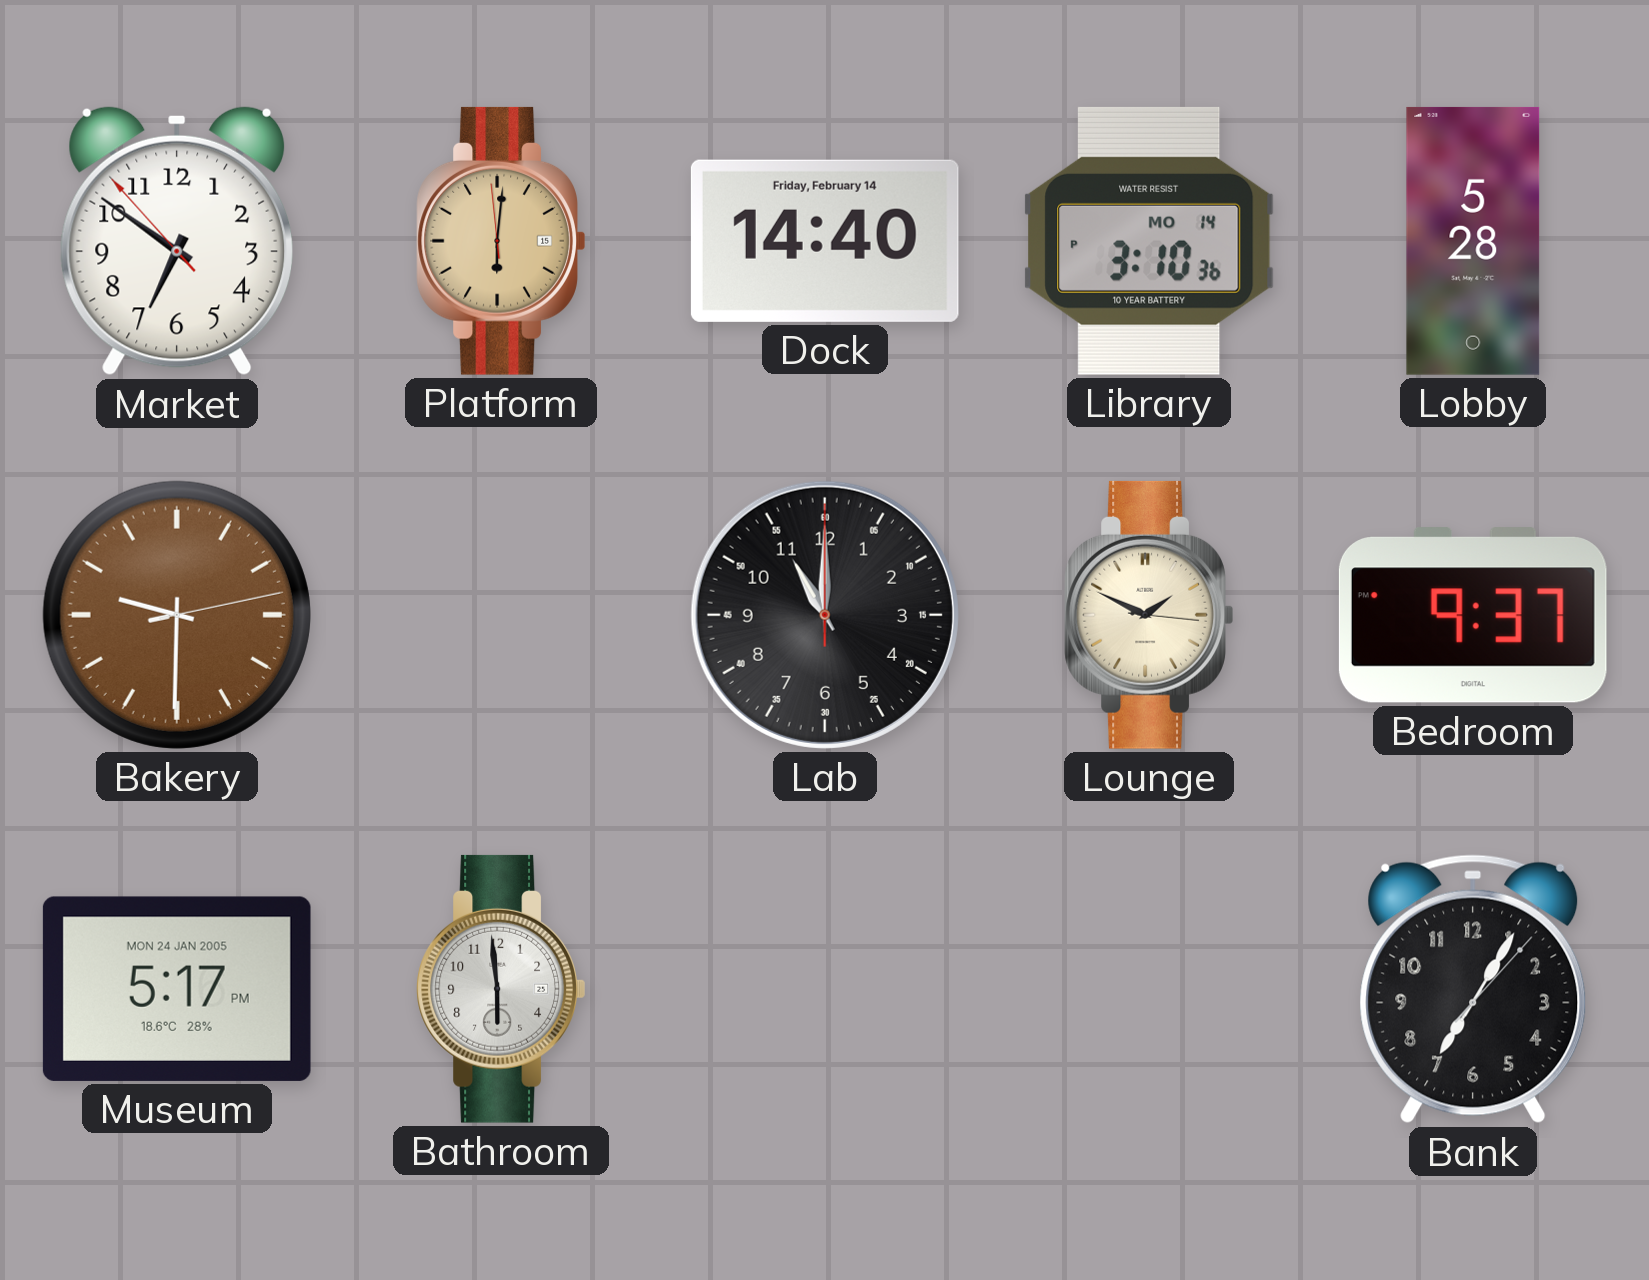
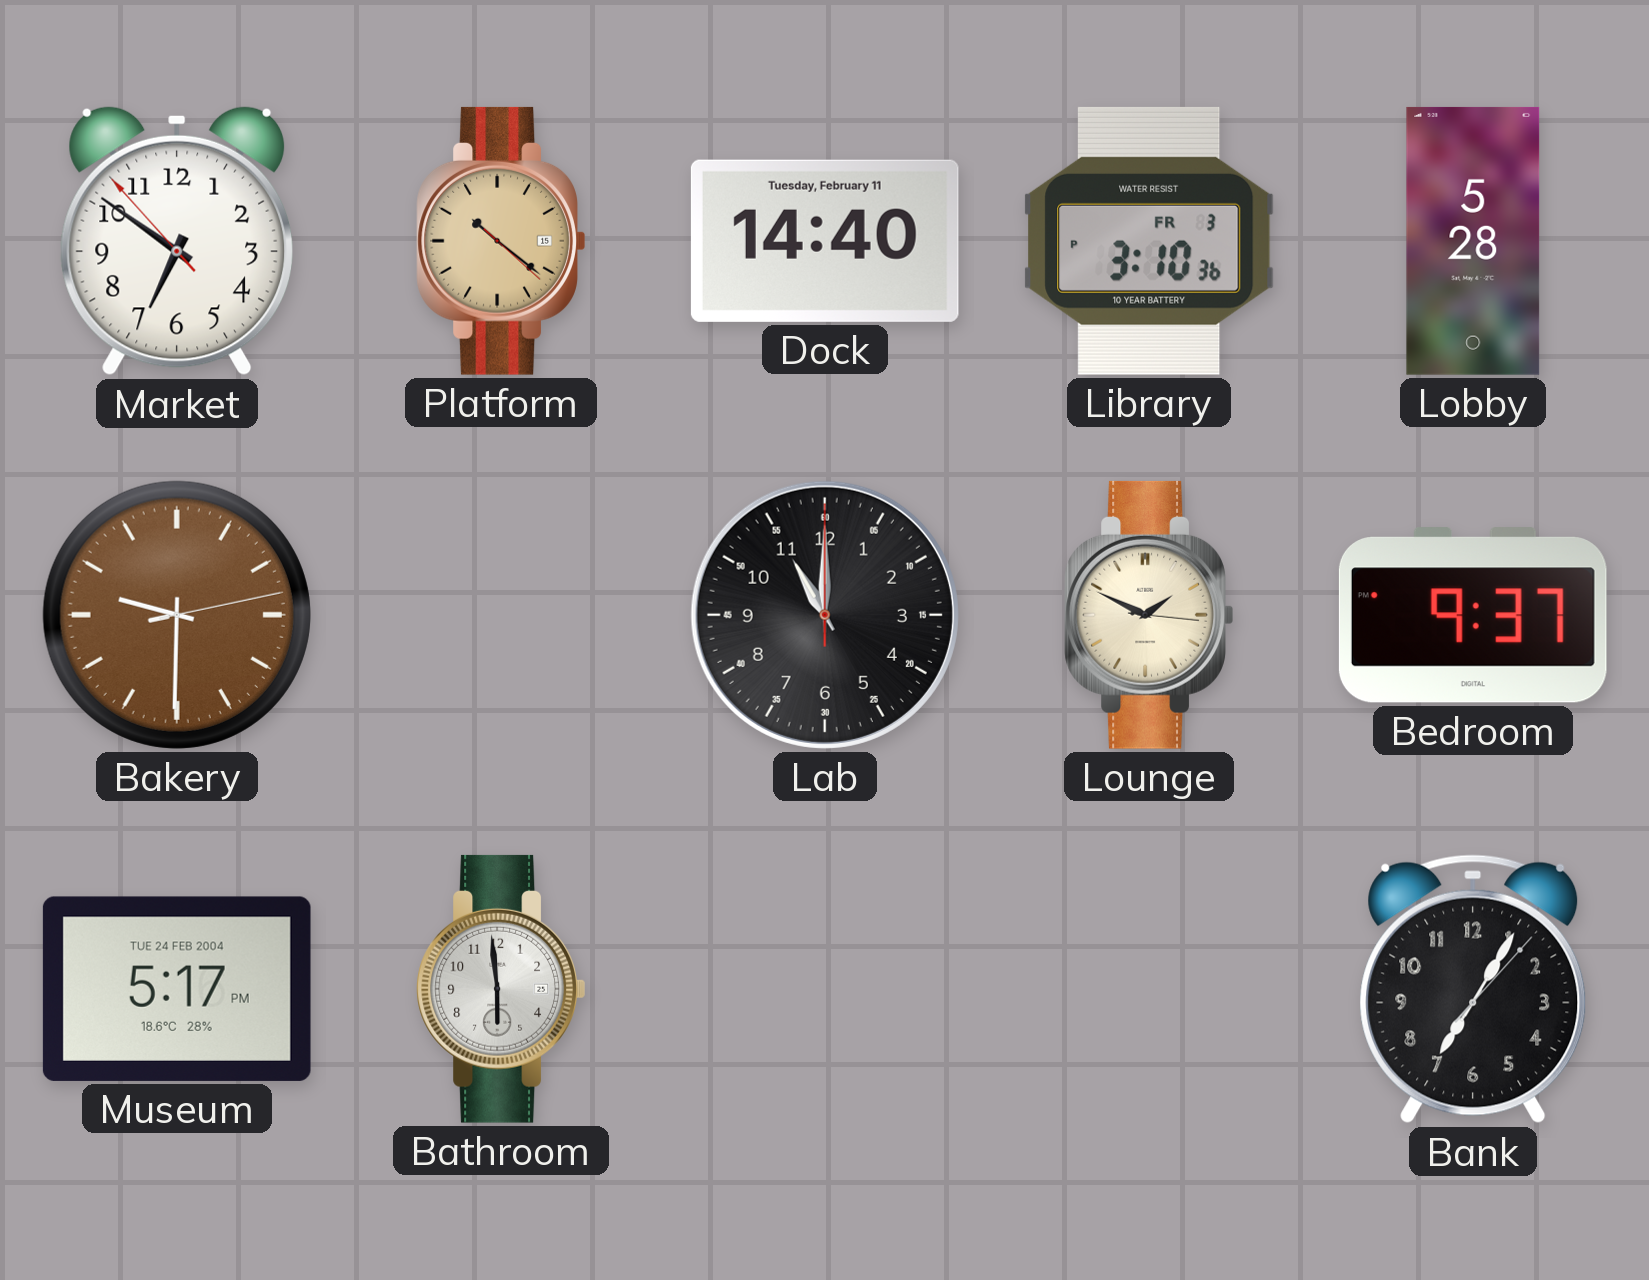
Platform: 6:00 -> 10:21 (501, 241)
Dock date: Friday, February 14 -> Tuesday, February 11 (825, 241)
Library date: MO 14 -> FR 3 (1149, 241)
Museum date: MON 24 JAN 2005 -> TUE 24 FEB 2004 (177, 989)
